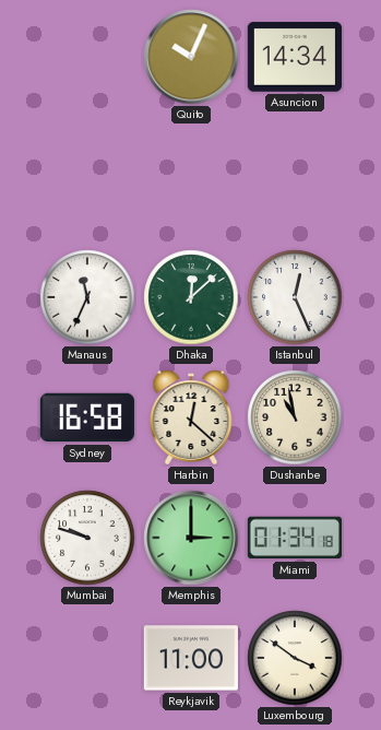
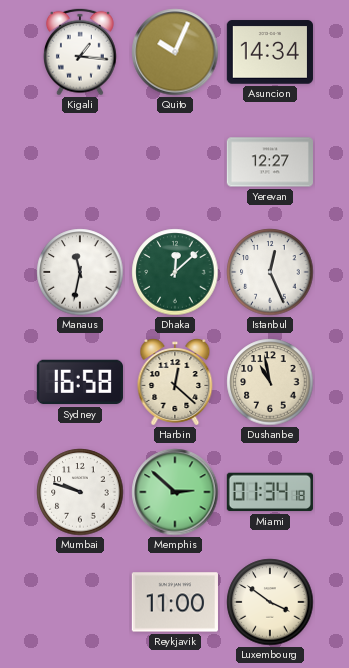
Kigali: none -> 1:16 (80, 52)
Yerevan: none -> 12:27 (269, 162)
Manaus: 11:34 -> 11:32 (80, 272)
Memphis: 3:00 -> 2:52 (175, 492)
